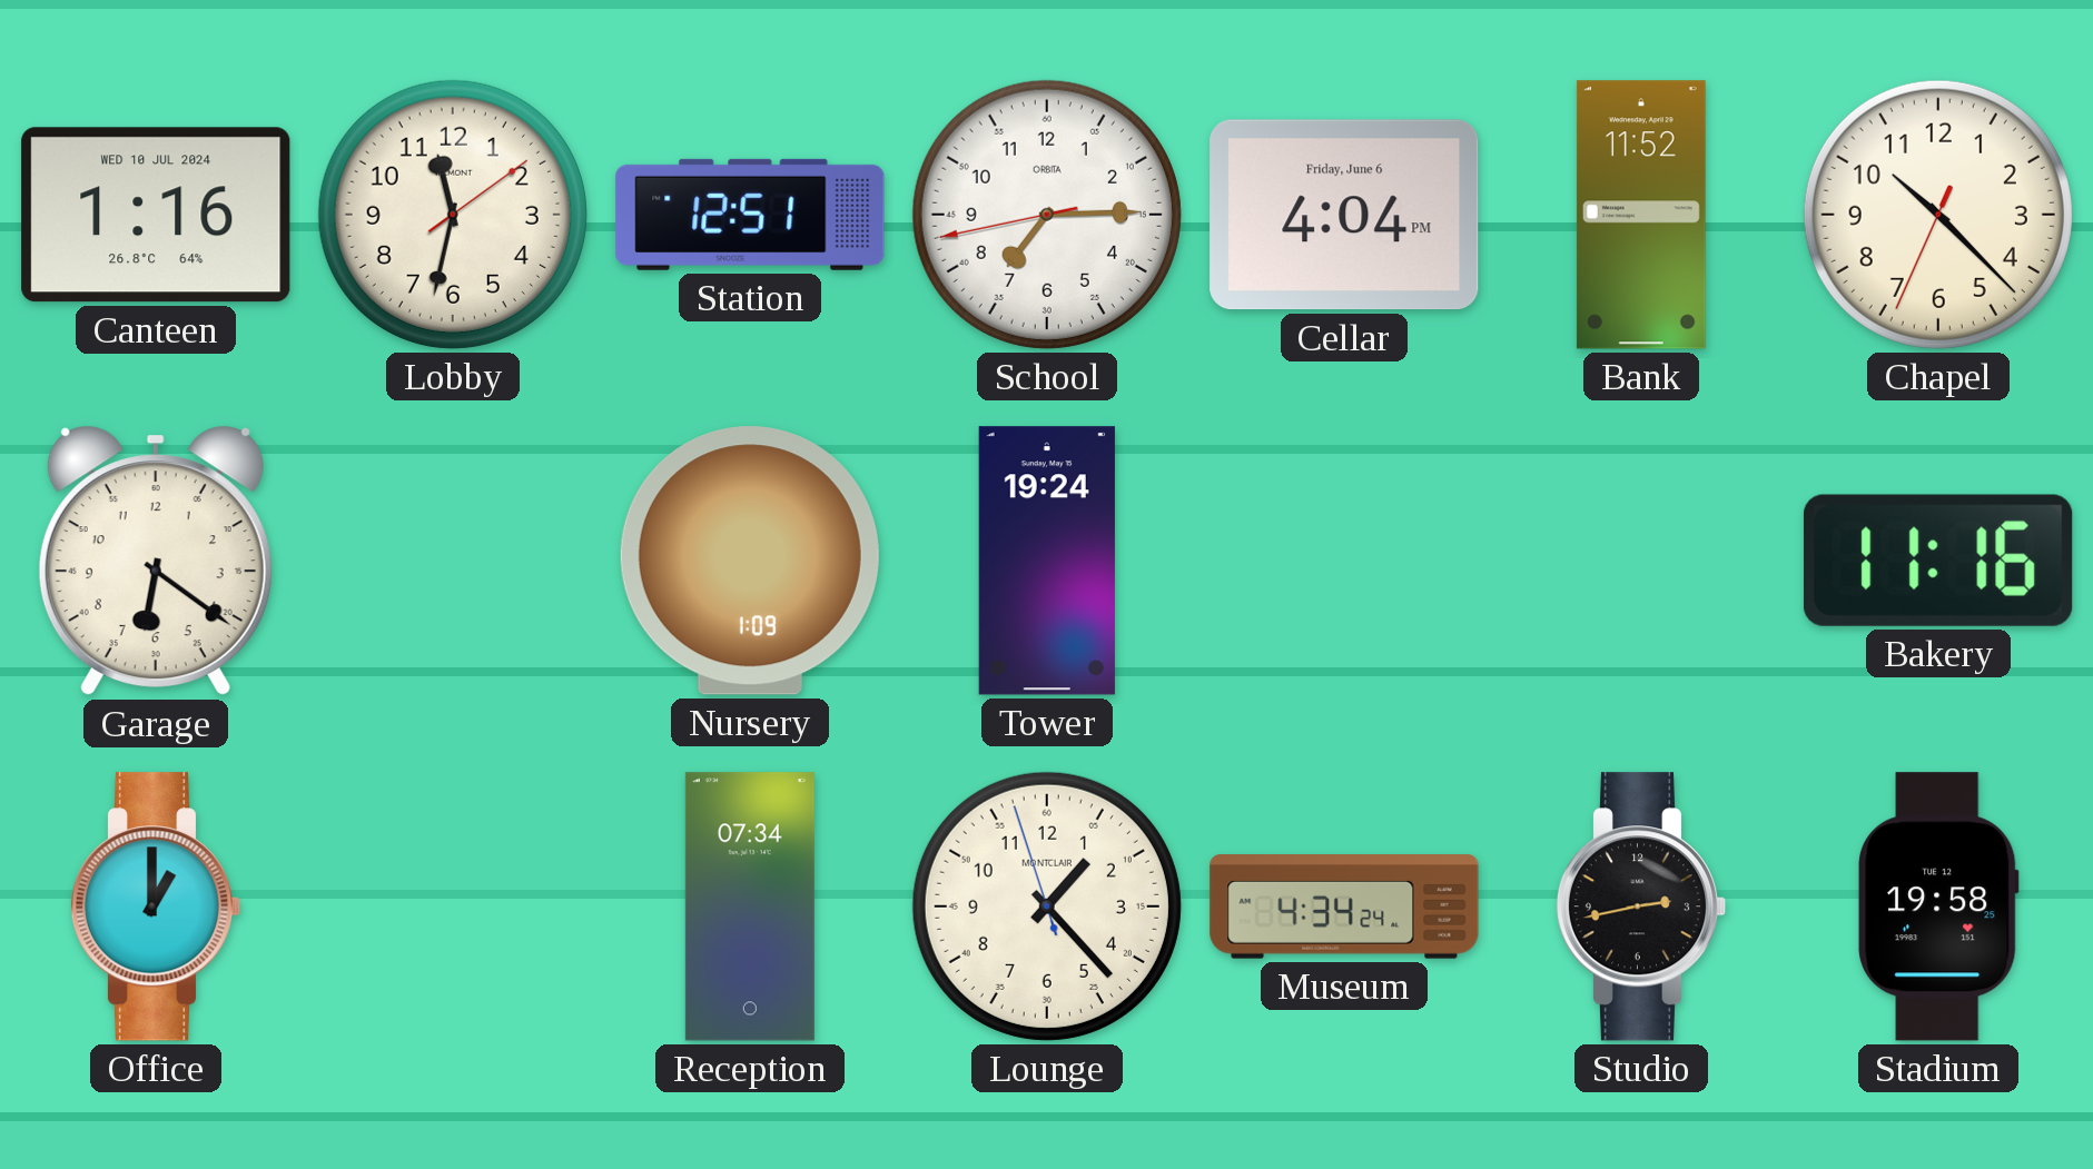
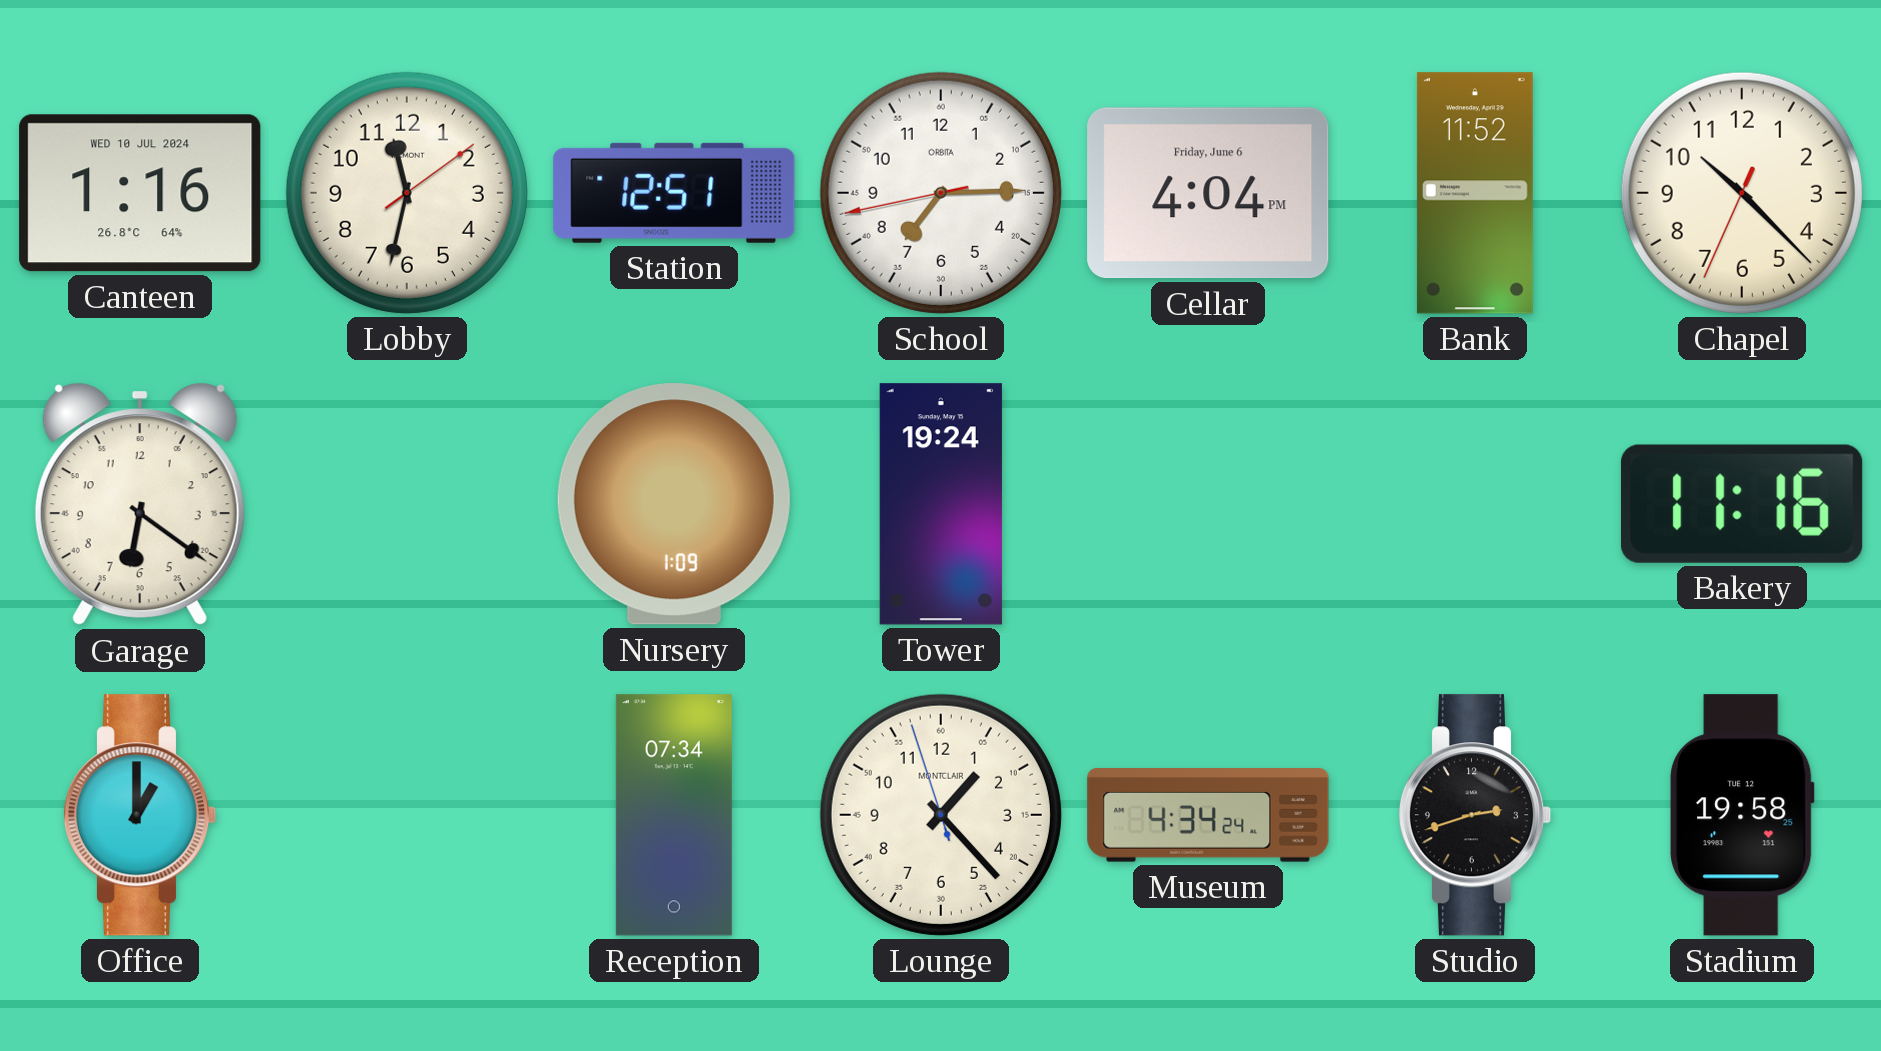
Studio: 2:43 -> 2:42 (1475, 815)
